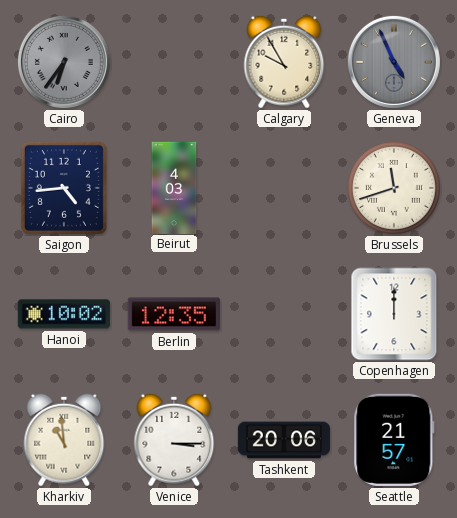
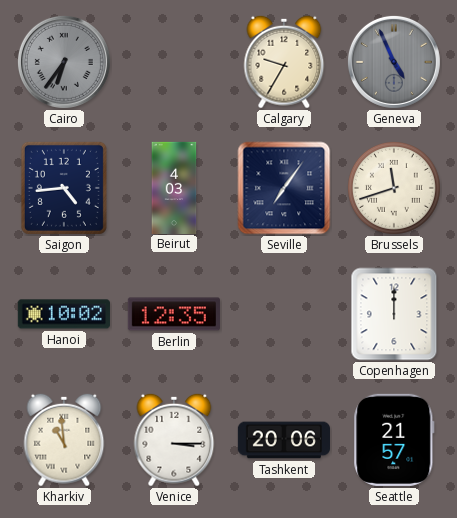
Calgary: 9:55 -> 9:35 (284, 62)
Seville: none -> 7:06 (284, 188)
